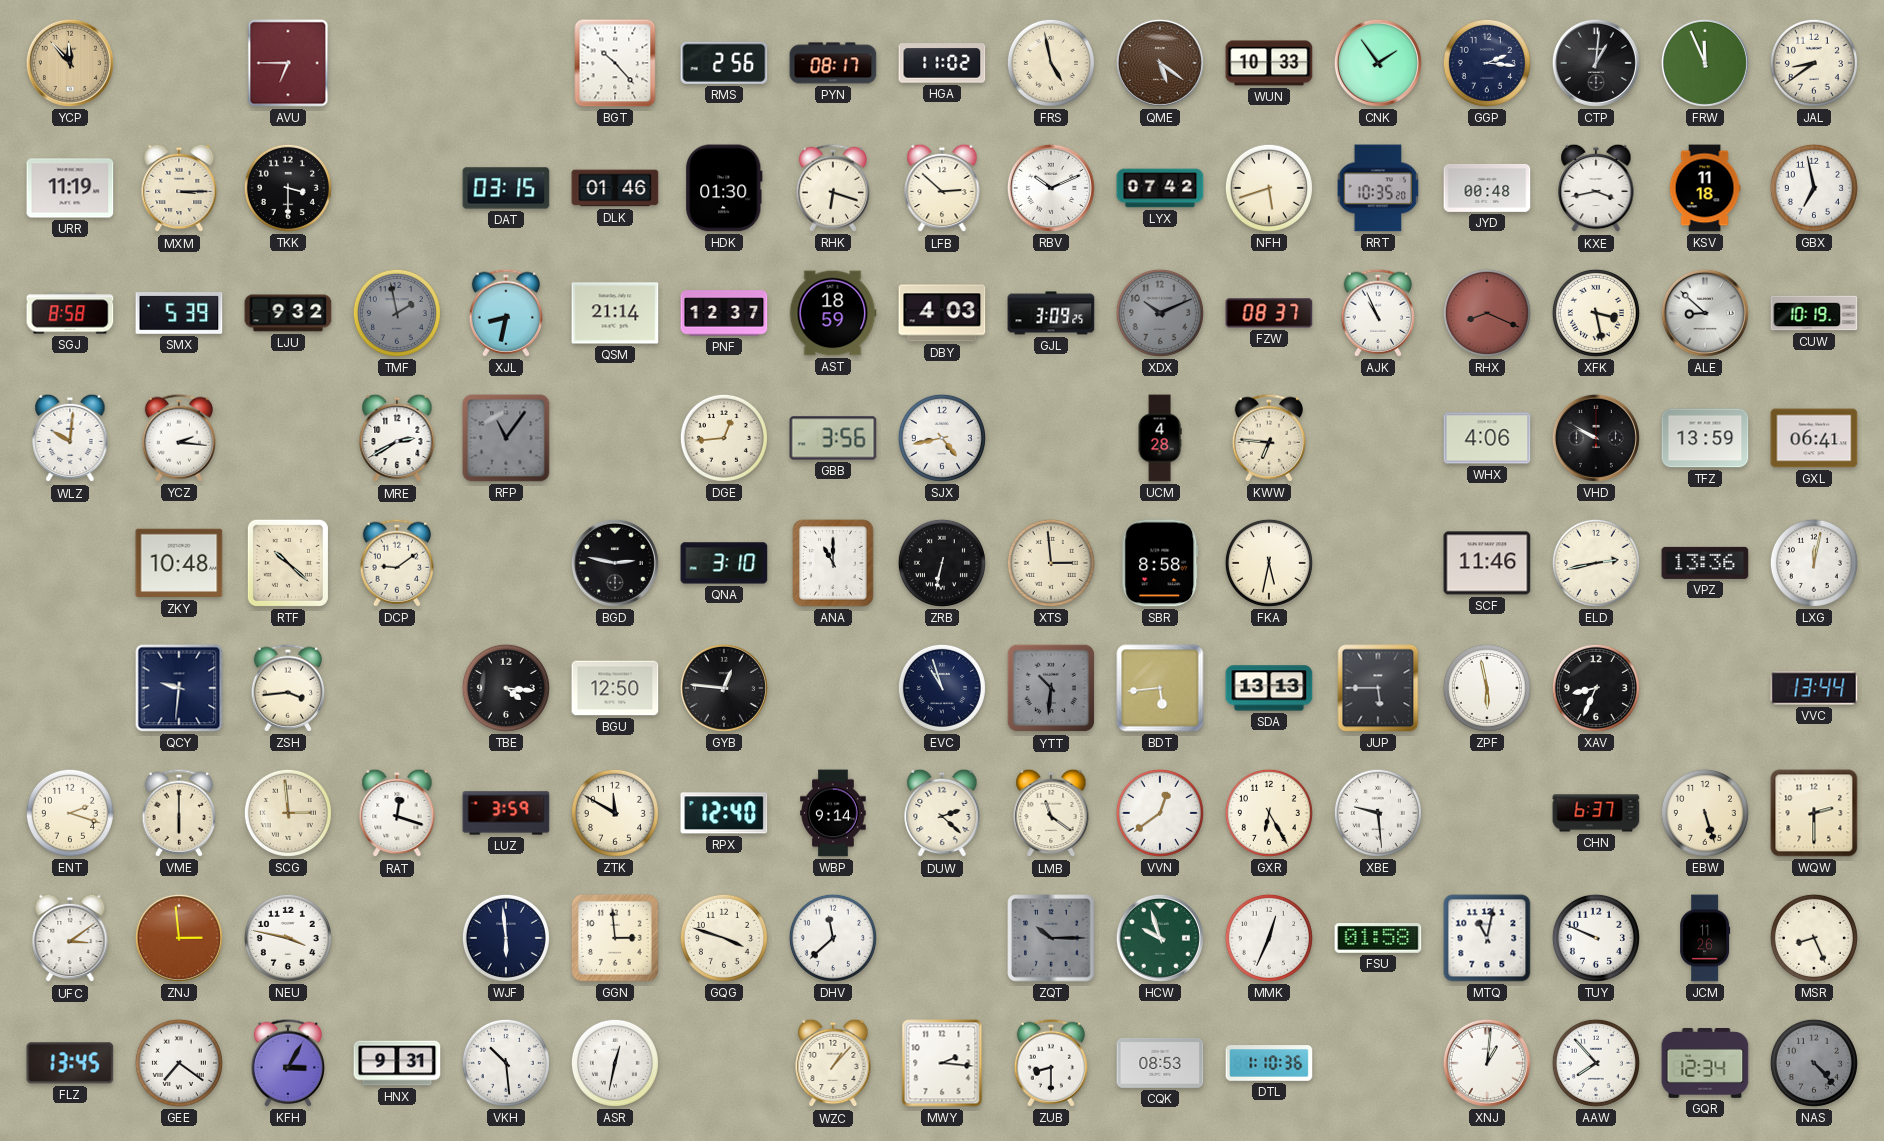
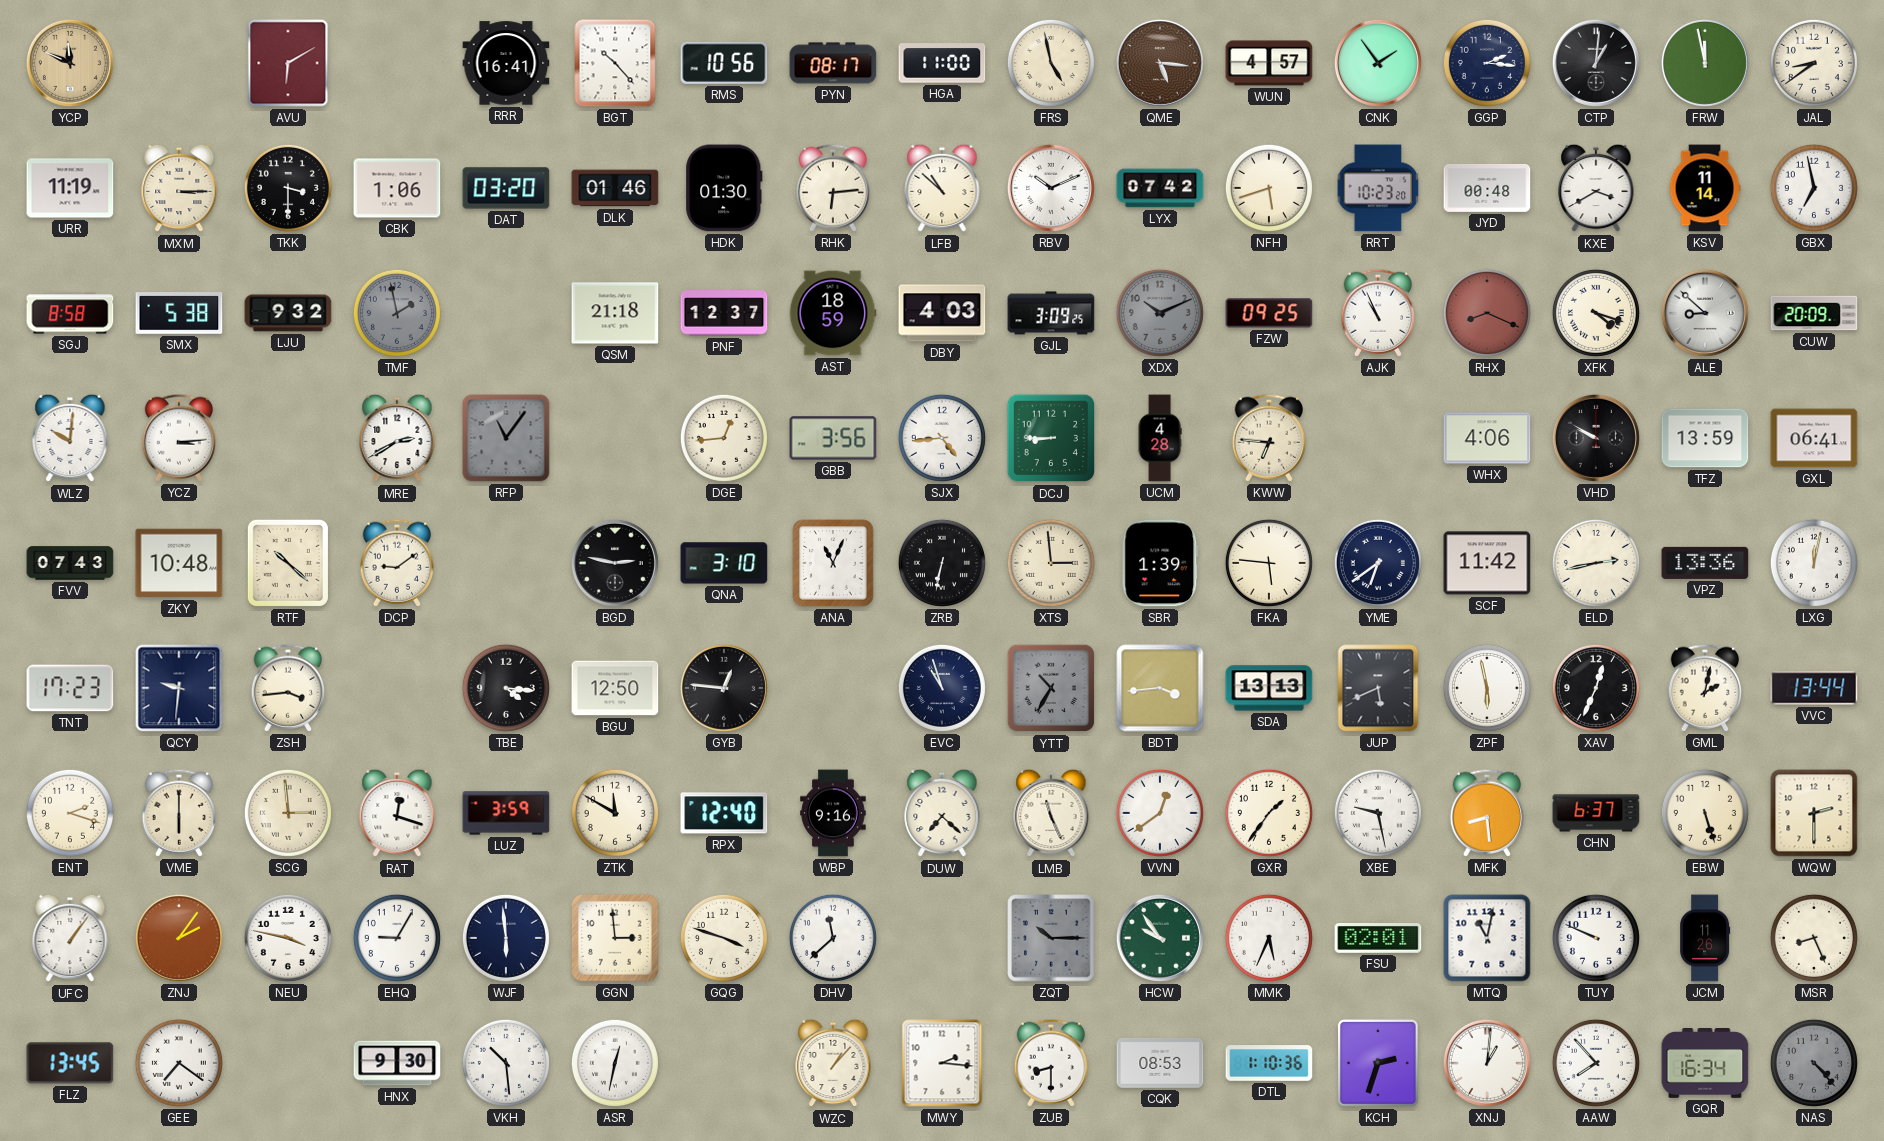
YCP: 11:53 -> 11:49 (70, 63)
AVU: 6:45 -> 6:10 (288, 63)
RRR: none -> 16:41 (506, 63)
RMS: 2:56 -> 10:56 (724, 63)
HGA: 11:02 -> 11:00 (942, 63)
QME: 5:21 -> 5:16 (1160, 63)
WUN: 10:33 -> 4:57 (1269, 63)
FRW: 11:56 -> 11:58 (1705, 63)
CBK: none -> 1:06 (397, 188)
DAT: 03:15 -> 03:20 (506, 188)
RHK: 6:18 -> 6:14 (832, 188)
LFB: 2:52 -> 10:52 (942, 188)
RRT: 10:35 -> 10:23 (1378, 188)
KXE: 3:43 -> 3:40 (1596, 188)
KSV: 11:18 -> 11:14 (1705, 188)
SMX: 5:39 -> 5:38 (179, 314)
XJL: 8:32 -> none (505, 313)
QSM: 21:14 -> 21:18 (615, 313)
FZW: 08:37 -> 09:25 (1269, 313)
XFK: 3:28 -> 4:18 (1596, 313)
CUW: 10:19 -> 20:09 (1814, 313)
YCZ: 2:16 -> 3:14 (178, 438)
SJX: 4:43 -> 4:44 (942, 438)
DCJ: none -> 8:45 (1051, 438)
FVV: none -> 07:43 (70, 563)
ANA: 11:00 -> 11:04 (833, 563)
SBR: 8:58 -> 1:39 (1160, 563)
FKA: 5:32 -> 5:46 (1269, 563)
YME: none -> 6:39 (1378, 563)
SCF: 11:46 -> 11:42 (1487, 563)
TNT: none -> 17:23 (70, 688)
YTT: 10:31 -> 10:35 (1051, 688)
BDT: 5:44 -> 3:44 (1160, 688)
JUP: 5:45 -> 5:41 (1378, 688)
XAV: 8:34 -> 12:34 (1596, 688)
GML: none -> 2:02 (1704, 688)
WBP: 9:14 -> 9:16 (833, 813)
DUW: 2:22 -> 7:22 (942, 813)
LMB: 11:21 -> 11:26 (1051, 813)
GXR: 6:25 -> 1:36 (1269, 813)
XBE: 9:29 -> 9:28 (1378, 813)
MFK: none -> 8:29 (1486, 813)
UFC: 3:09 -> 1:06 (70, 938)
ZNJ: 2:59 -> 2:06 (179, 938)
EHQ: none -> 9:05 (397, 938)
HCW: 9:57 -> 9:54 (1160, 938)
MMK: 12:34 -> 5:34 (1269, 938)
FSU: 01:58 -> 02:01 (1378, 939)
KFH: 3:05 -> none (287, 1063)
HNX: 9:31 -> 9:30 (397, 1063)
KCH: none -> 2:33 (1378, 1063)
GQR: 12:34 -> 16:34 (1705, 1064)
